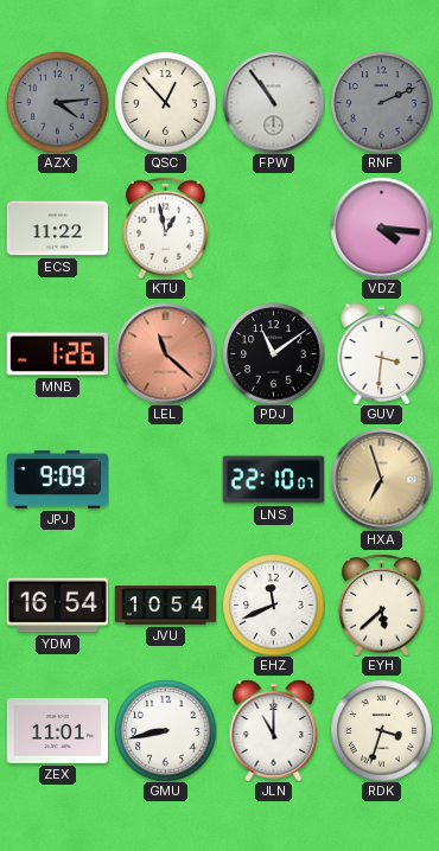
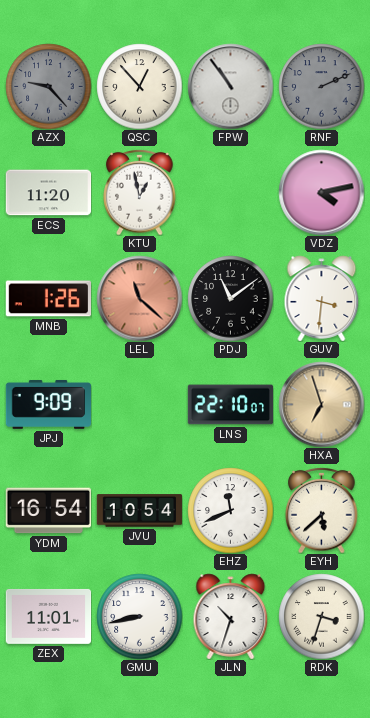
AZX: 4:14 -> 9:23 (48, 86)
ECS: 11:22 -> 11:20 (48, 193)
VDZ: 4:16 -> 4:13 (321, 192)
JLN: 11:00 -> 10:33 (231, 616)
